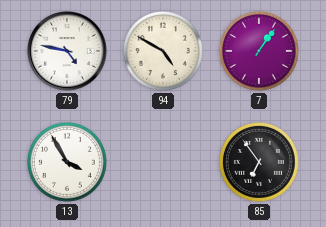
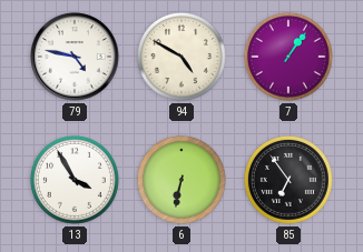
6: none -> 6:32 (181, 180)
